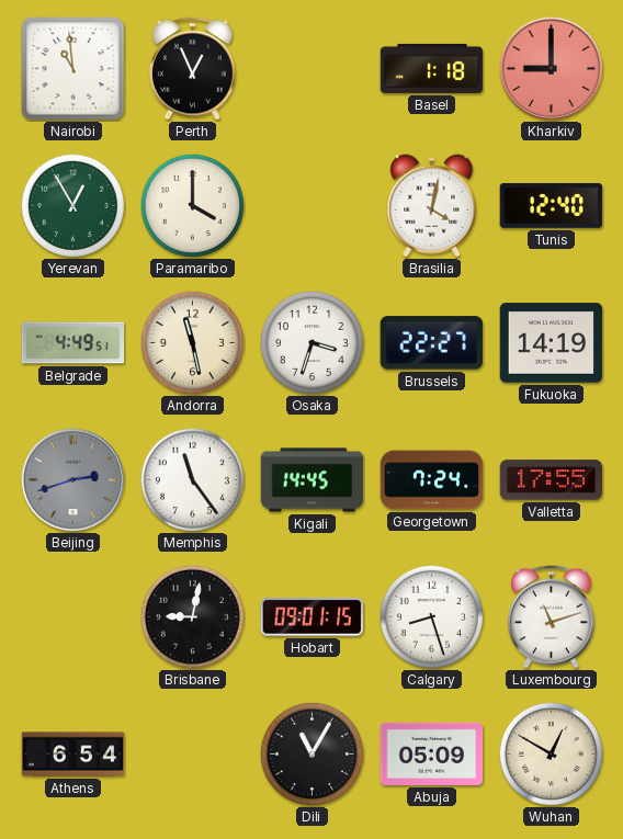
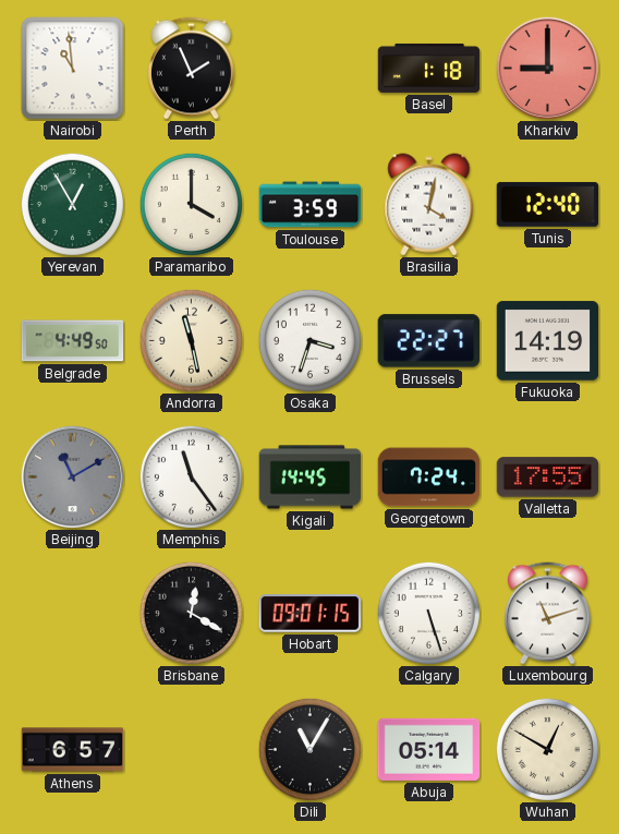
Perth: 12:56 -> 1:56 (191, 69)
Toulouse: none -> 3:59 (311, 205)
Belgrade: 4:49:51 -> 4:49:50 (73, 341)
Beijing: 2:42 -> 11:10 (72, 476)
Brisbane: 9:02 -> 12:20 (191, 613)
Calgary: 8:27 -> 5:27 (428, 613)
Athens: 6:54 -> 6:57 (73, 750)
Abuja: 05:09 -> 05:14 (429, 749)
